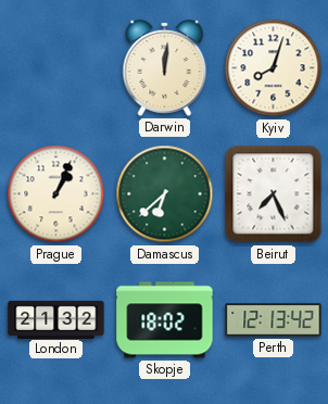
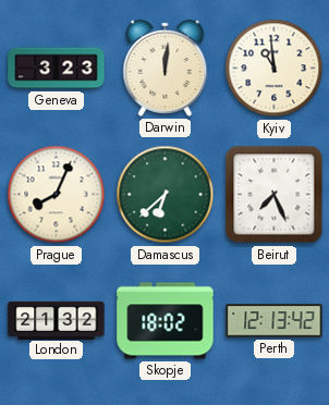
Geneva: none -> 3:23 (57, 69)
Kyiv: 8:03 -> 10:59 (275, 69)
Prague: 1:04 -> 8:04 (57, 195)
